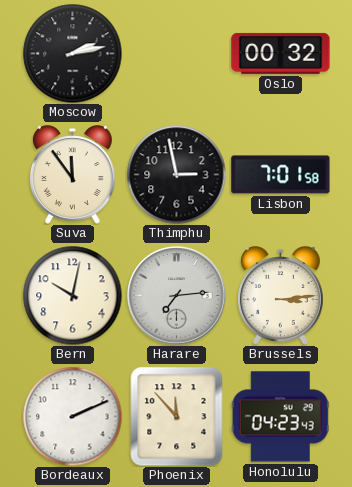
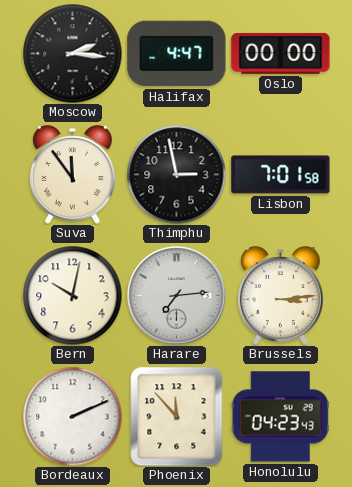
Moscow: 2:13 -> 2:16 (73, 54)
Halifax: none -> 4:47 (177, 54)
Oslo: 00:32 -> 00:00 (281, 53)
